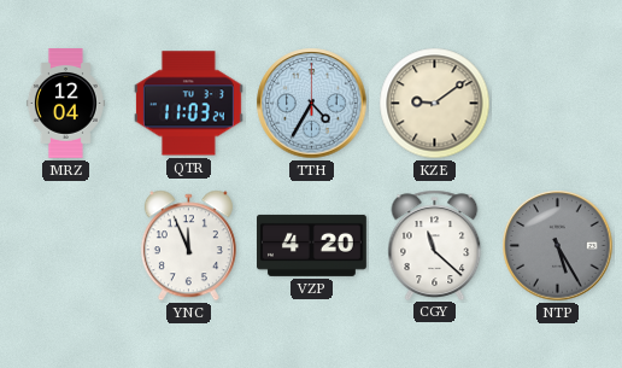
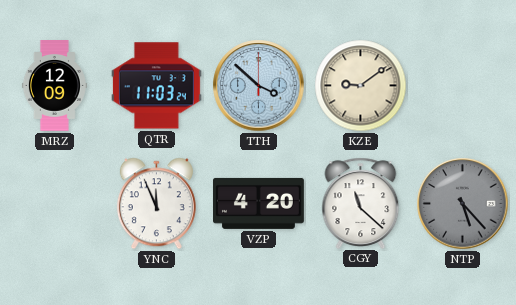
MRZ: 12:04 -> 12:09 (54, 86)
TTH: 4:35 -> 3:52 (259, 86)
NTP: 5:25 -> 5:23 (463, 204)
